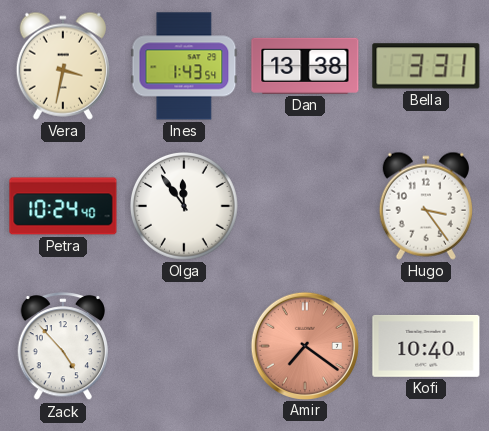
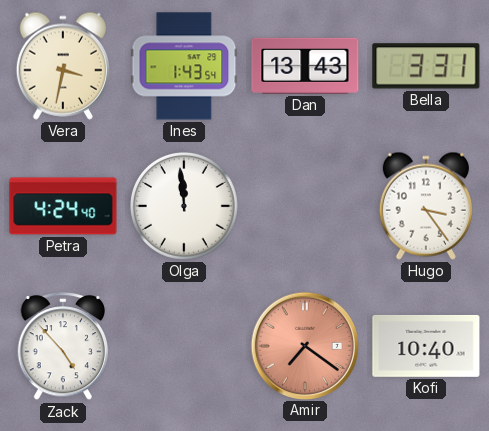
Dan: 13:38 -> 13:43 (305, 66)
Petra: 10:24 -> 4:24 (63, 206)
Olga: 11:54 -> 11:59 (184, 206)
